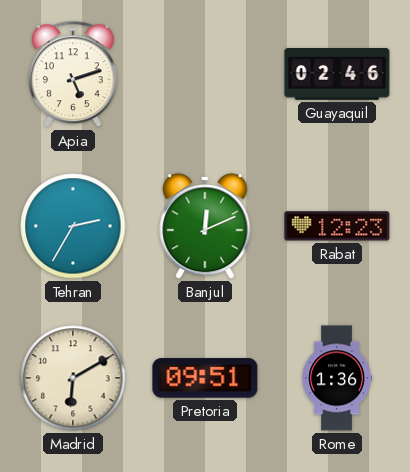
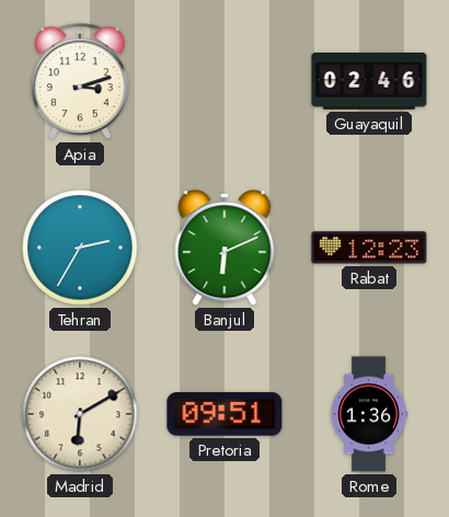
Apia: 5:12 -> 3:12 (81, 82)
Banjul: 12:11 -> 6:11 (225, 248)
